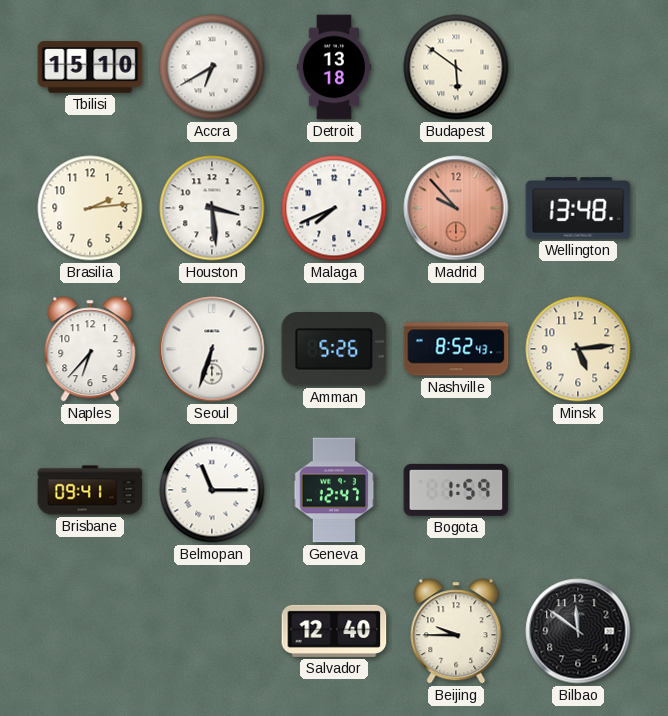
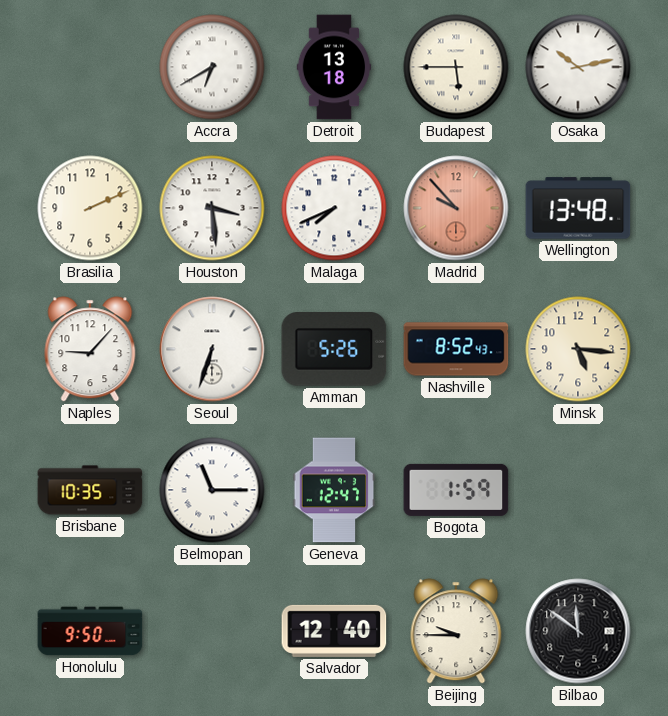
Tbilisi: 15:10 -> none (90, 67)
Budapest: 5:51 -> 5:45 (456, 67)
Osaka: none -> 10:13 (578, 67)
Brasilia: 2:14 -> 2:11 (90, 208)
Naples: 6:37 -> 9:07 (90, 349)
Minsk: 5:14 -> 5:16 (578, 349)
Brisbane: 09:41 -> 10:35 (90, 490)
Honolulu: none -> 9:50 (90, 631)
